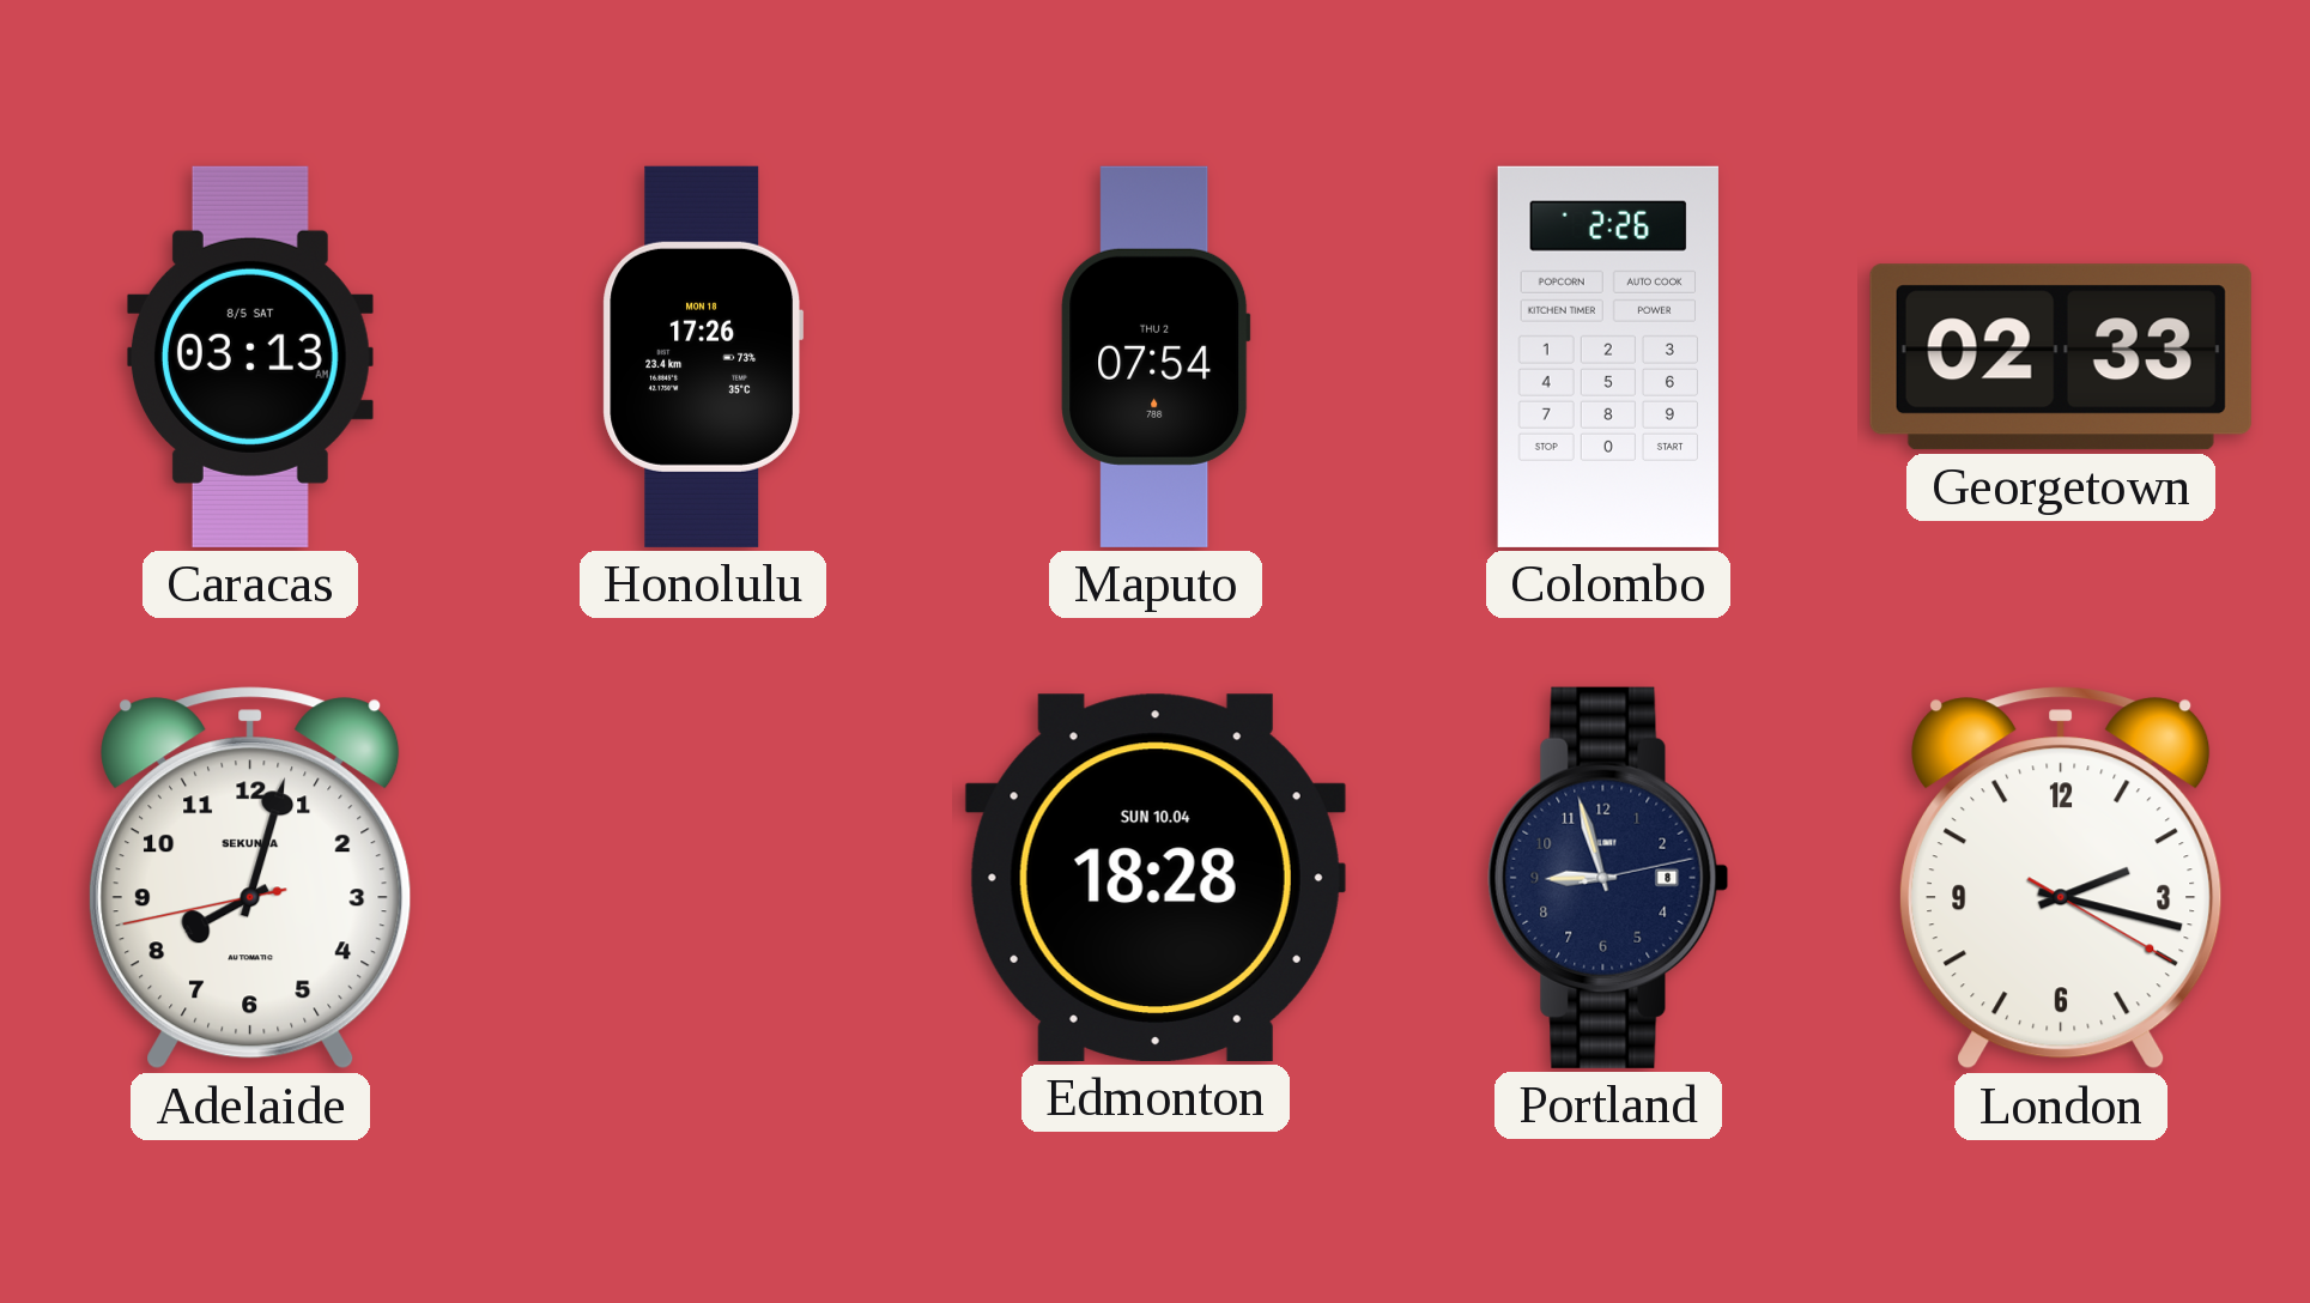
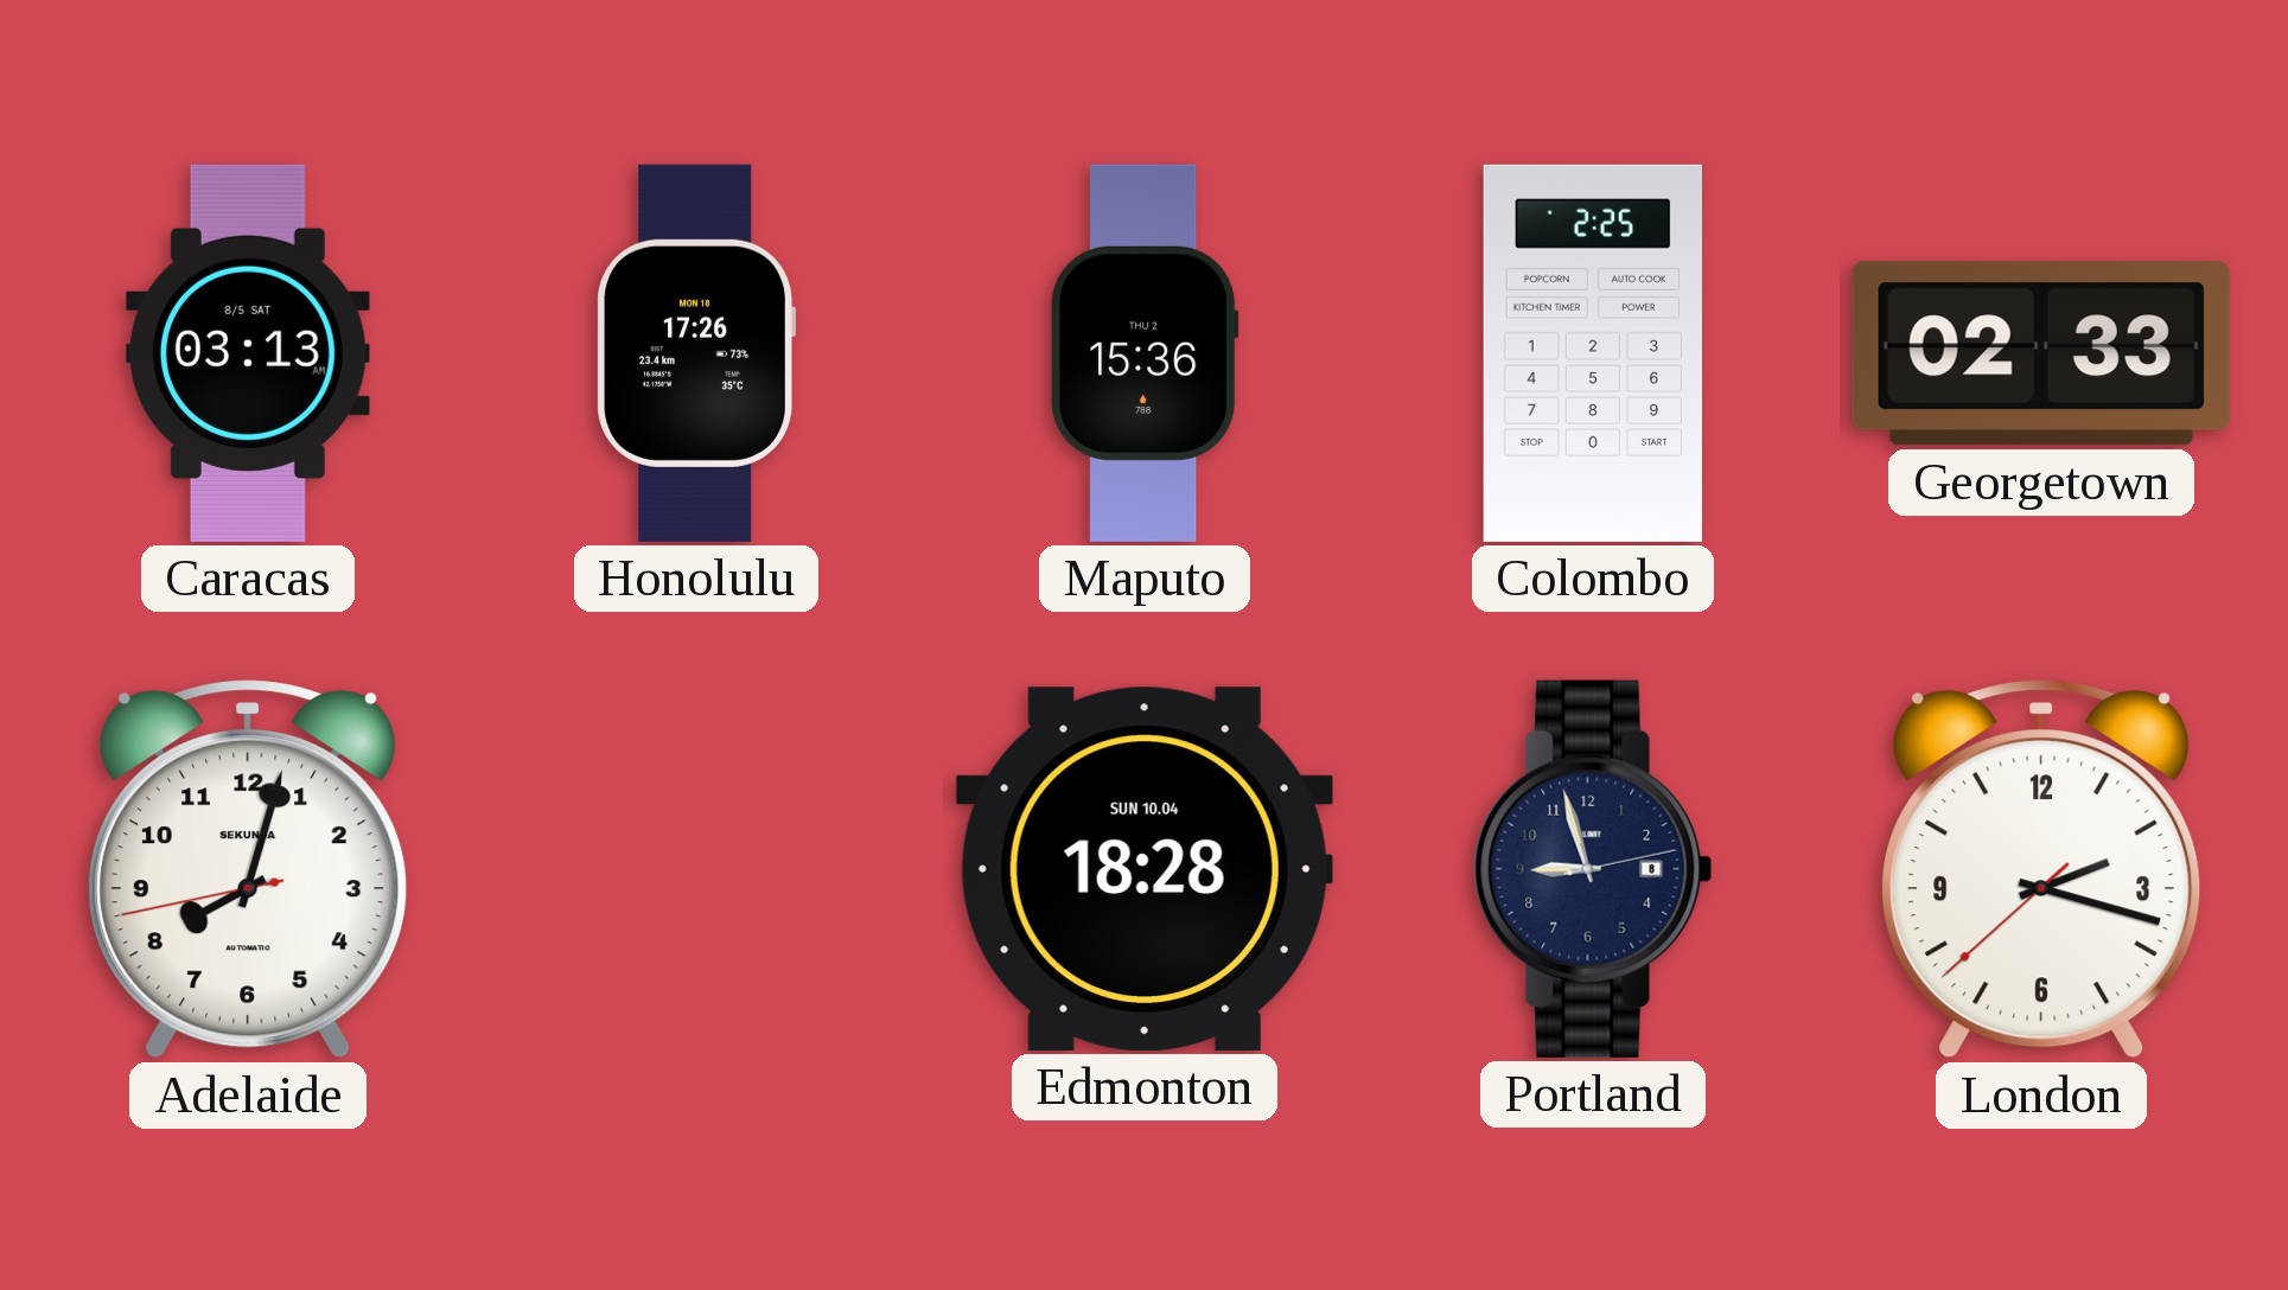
Maputo: 07:54 -> 15:36 (1145, 353)
Colombo: 2:26 -> 2:25 (1593, 353)
London: 2:17:20 -> 2:17:38 (2041, 869)
